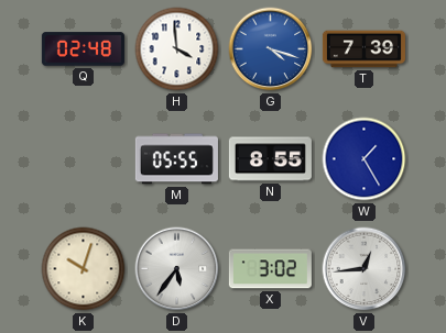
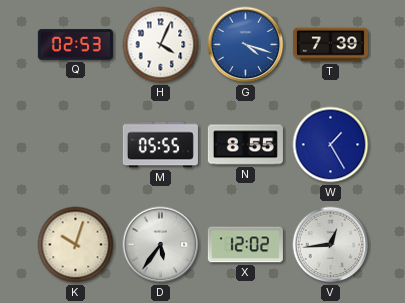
Q: 02:48 -> 02:53 (75, 45)
H: 3:59 -> 4:04 (161, 45)
X: 3:02 -> 12:02 (245, 245)
